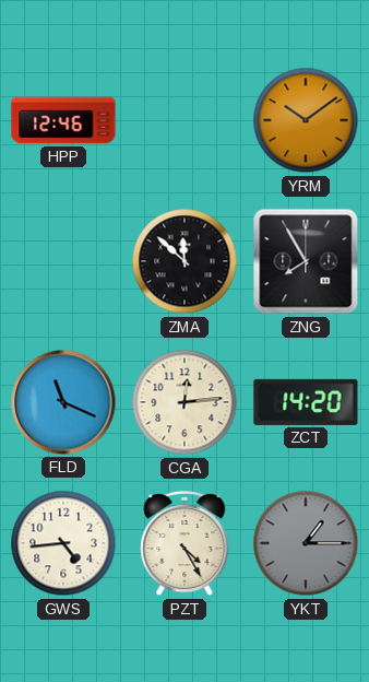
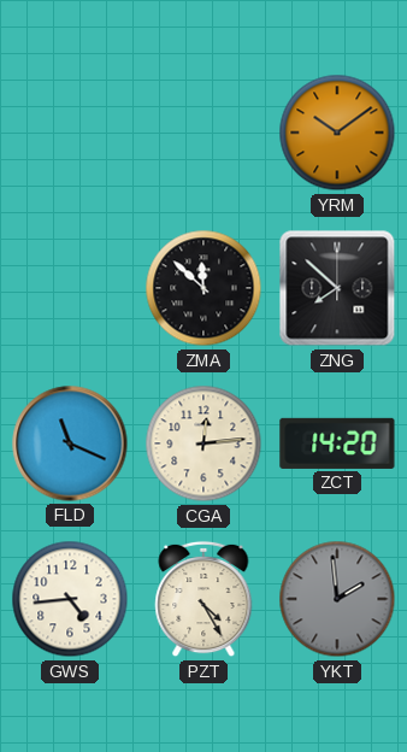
HPP: 12:46 -> none (63, 120)
ZNG: 7:55 -> 7:52 (337, 288)
YKT: 1:15 -> 1:59 (337, 599)
